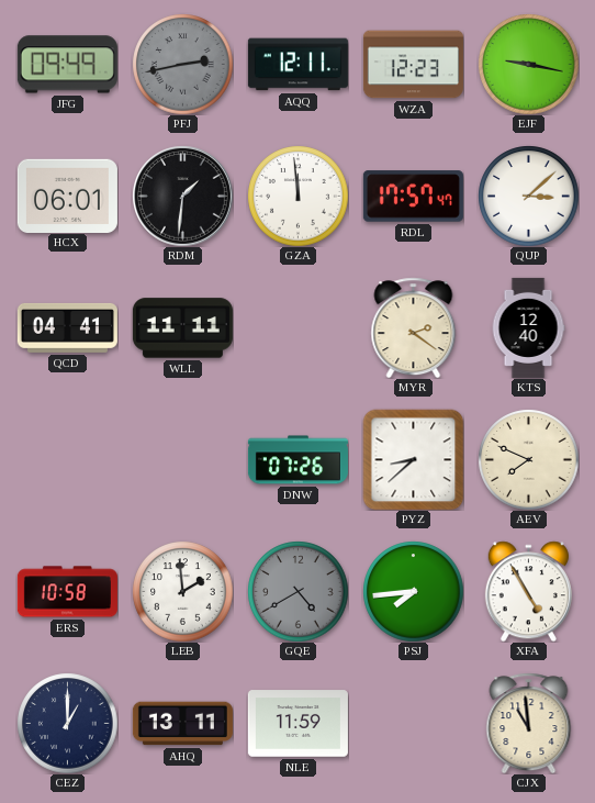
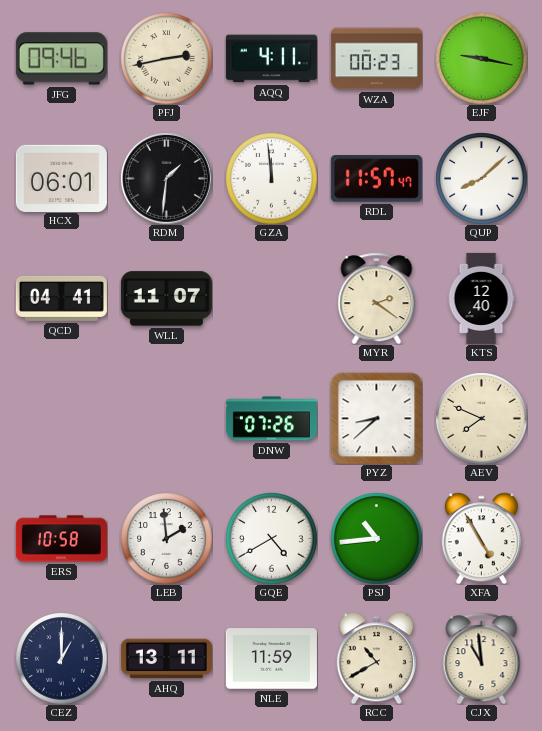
JFG: 09:49 -> 09:46 (61, 59)
PFJ dial: grey -> cream (166, 58)
AQQ: 12:11 -> 4:11 (271, 59)
WZA: 12:23 -> 00:23 (376, 59)
RDL: 17:57 -> 11:57 (376, 179)
QUP: 3:08 -> 8:08 (481, 178)
WLL: 11:11 -> 11:07 (166, 299)
GQE dial: grey -> white (271, 538)
PSJ: 7:44 -> 10:44 (376, 538)
RCC: none -> 10:40 (376, 658)
